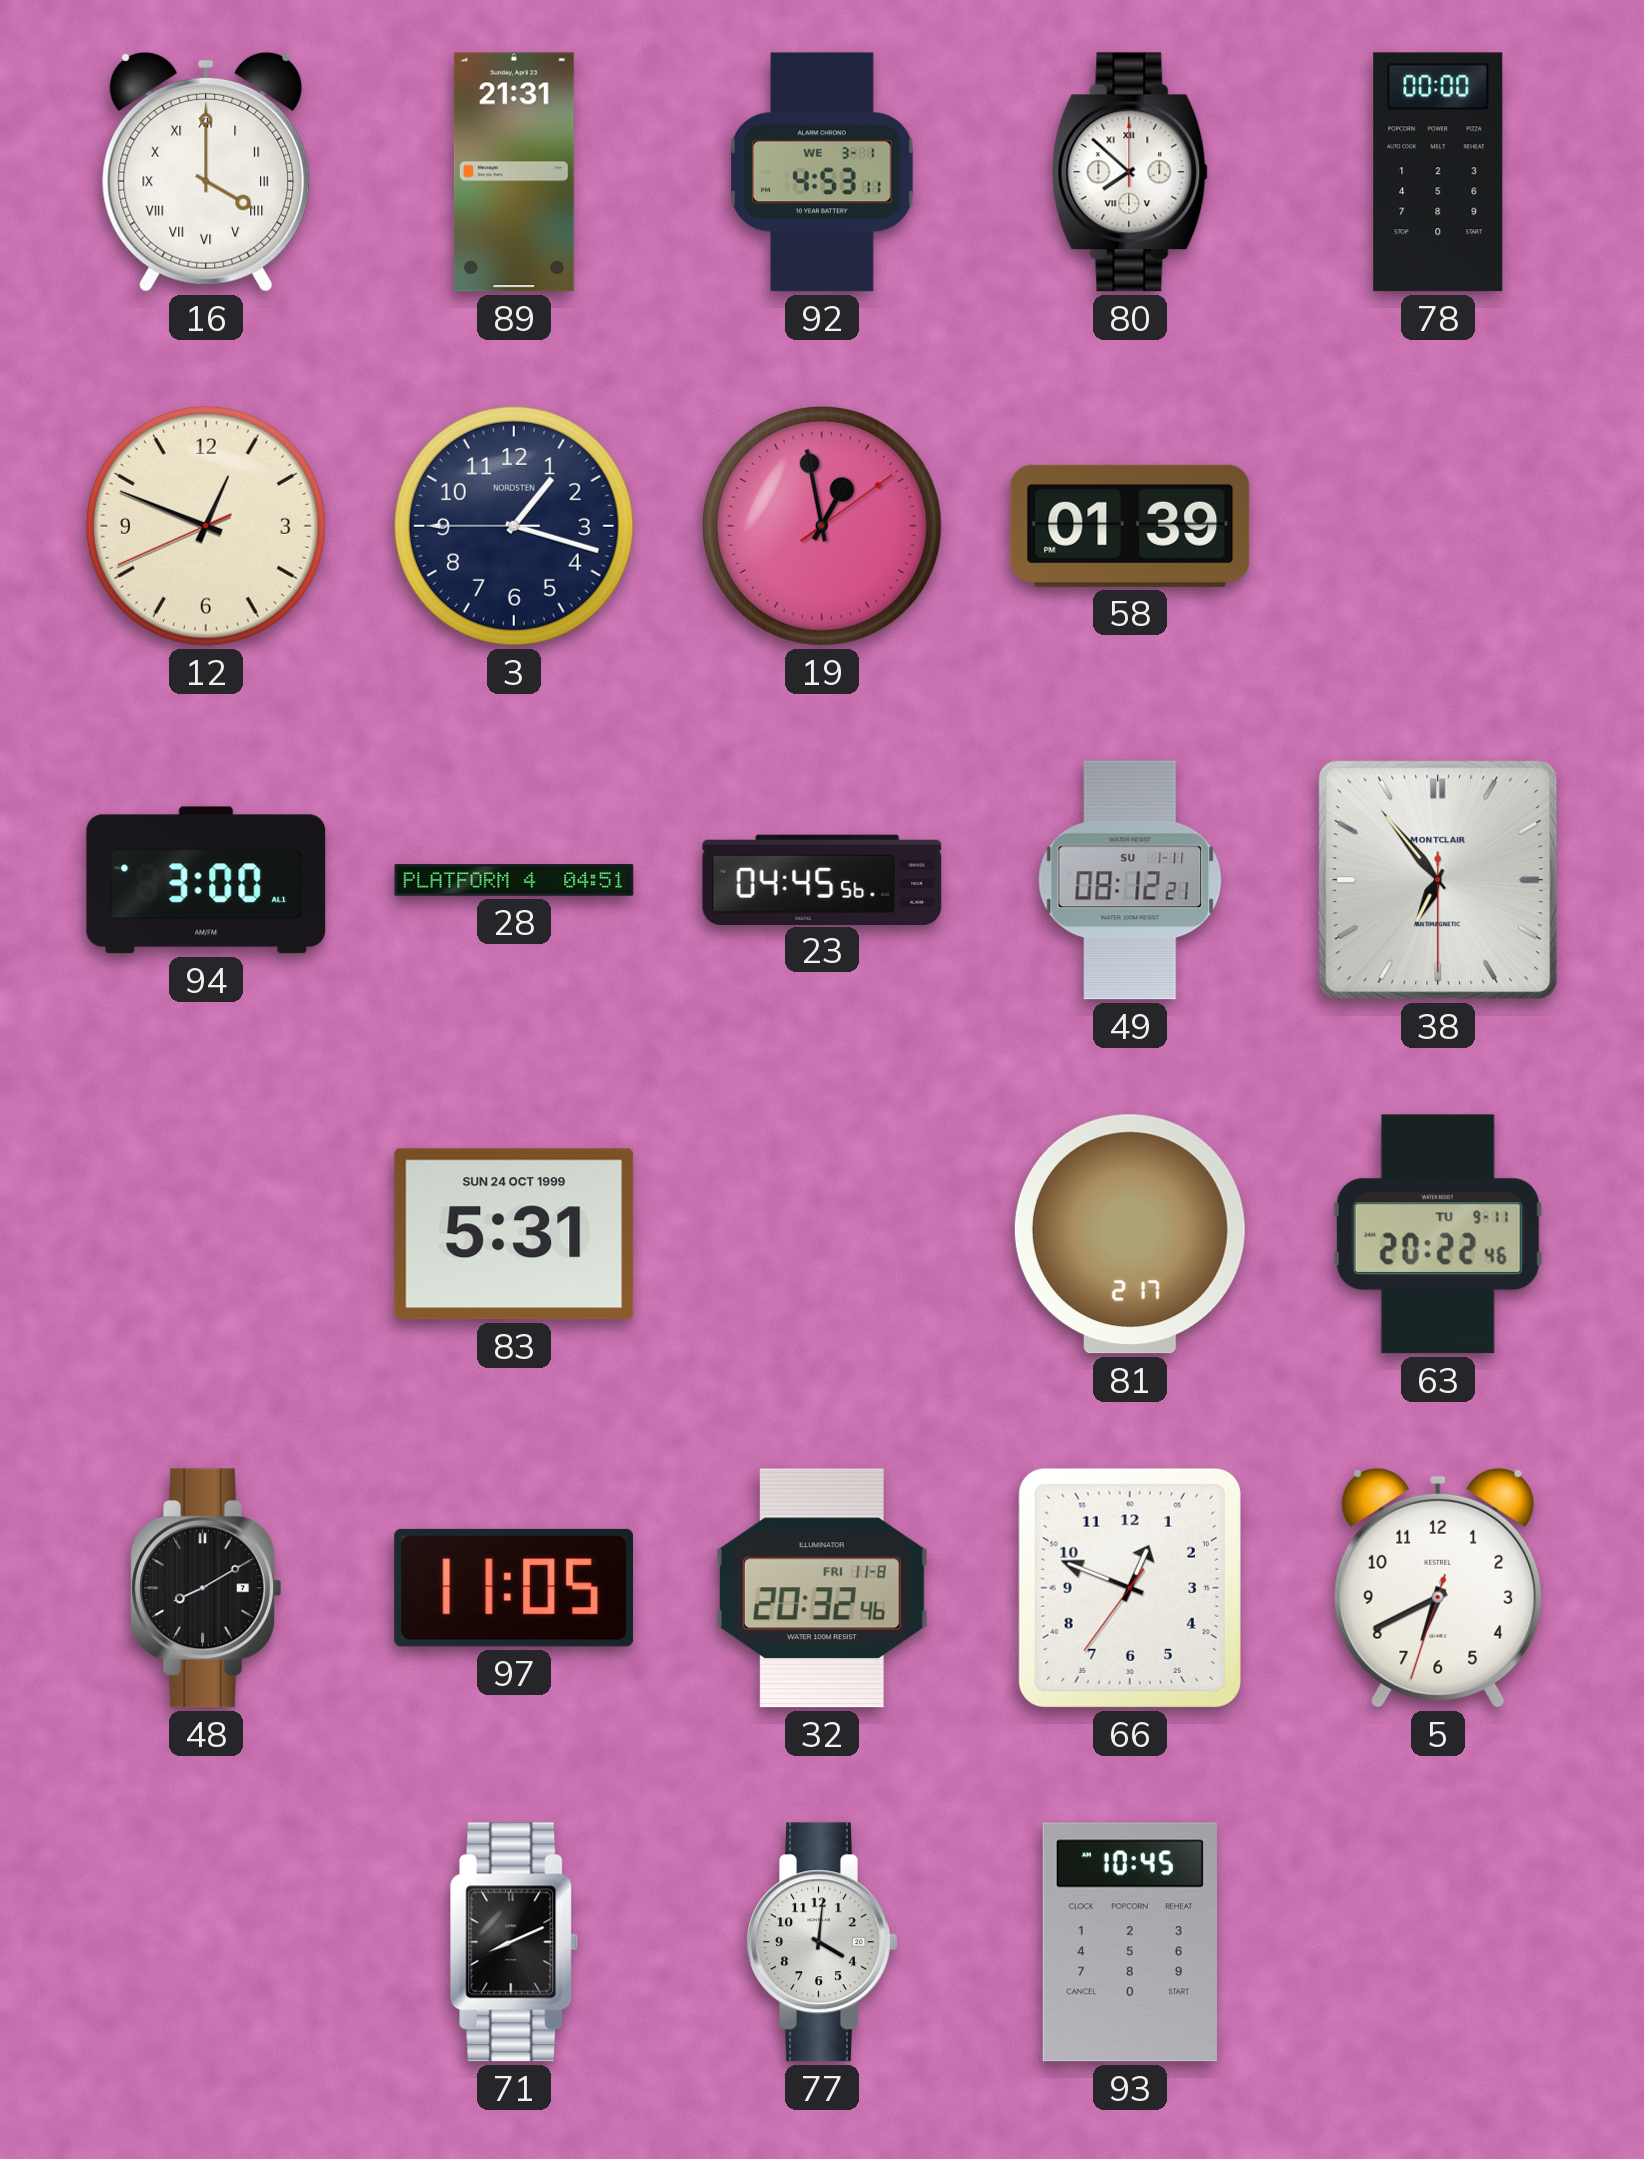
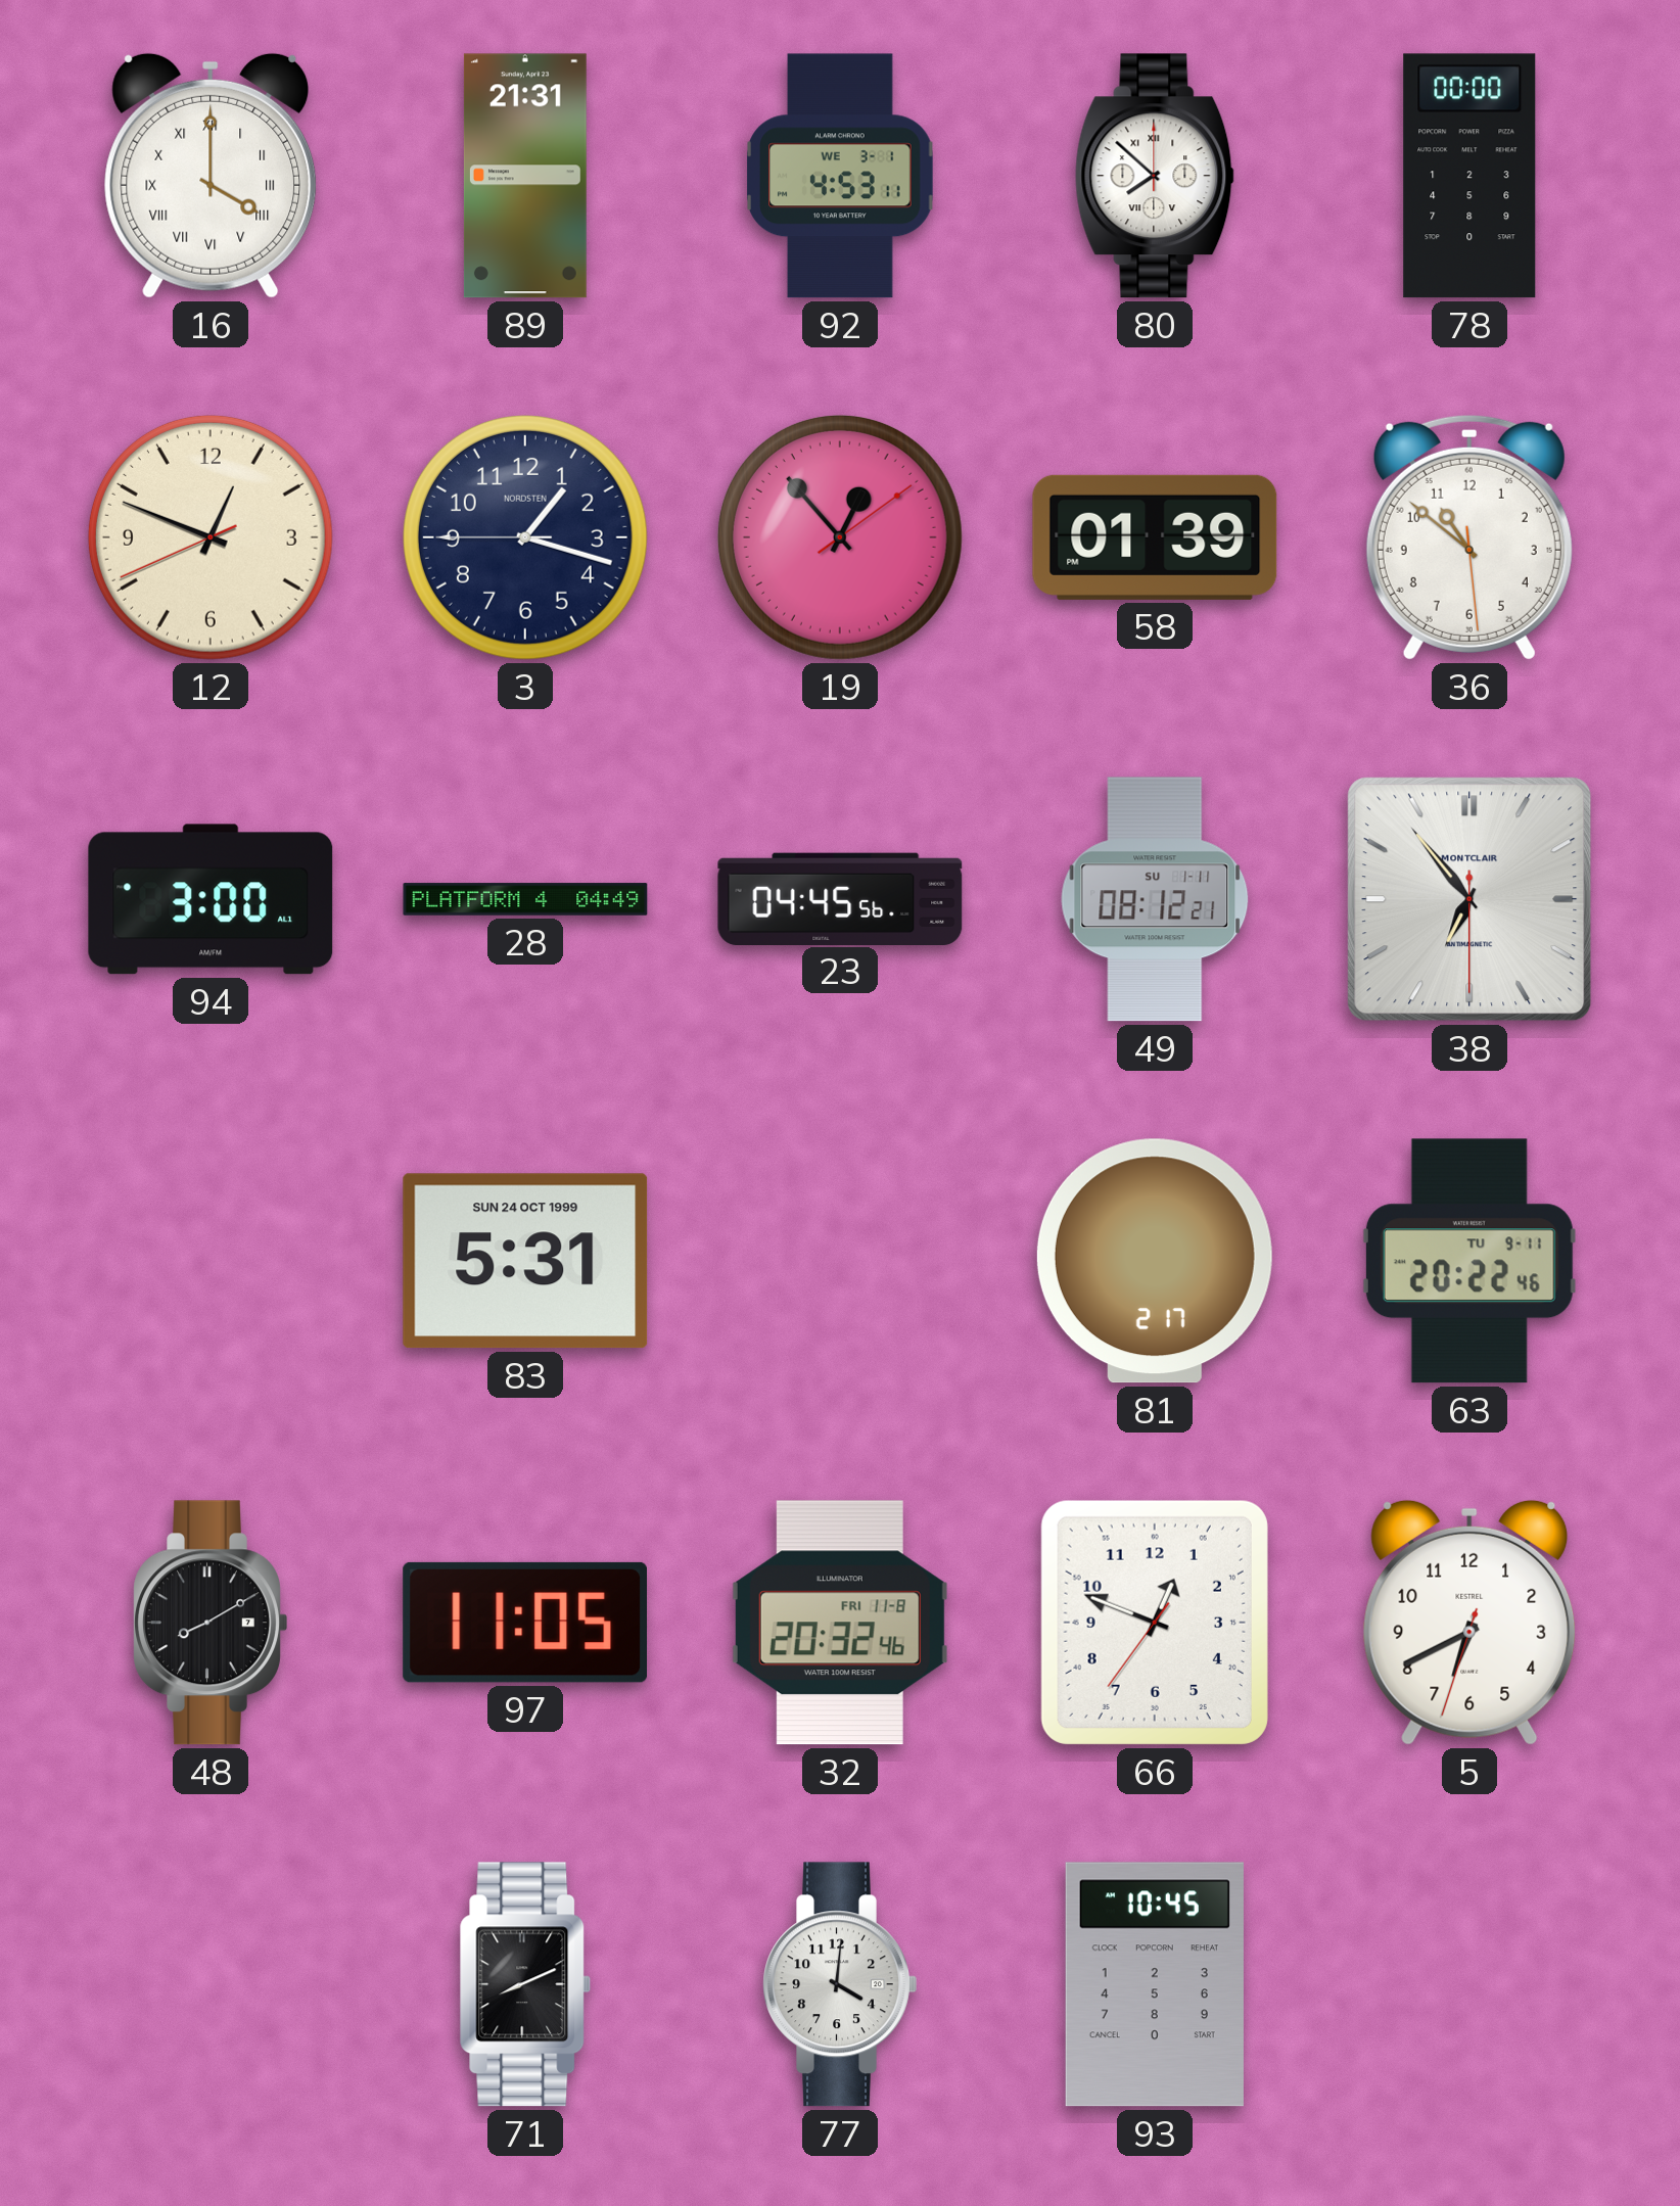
19: 12:58 -> 12:53 (840, 537)
36: none -> 10:51 (1469, 537)
28: 04:51 -> 04:49 (525, 899)
